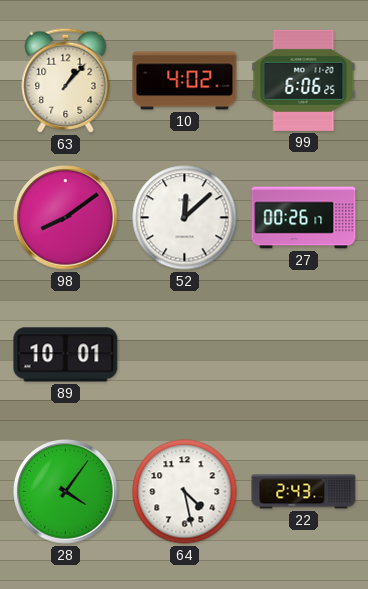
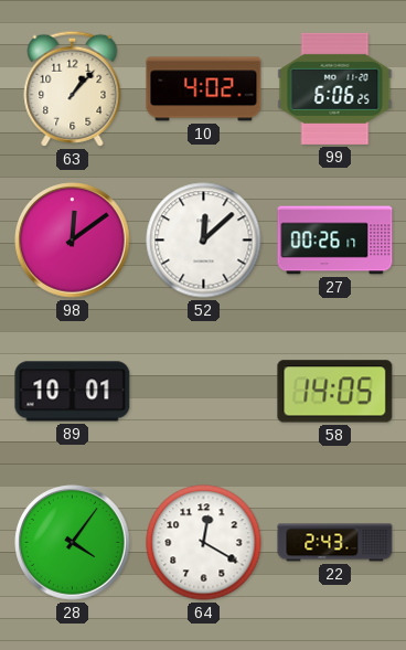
98: 8:09 -> 12:09 (73, 241)
58: none -> 14:05 (335, 392)
64: 4:28 -> 12:20 (204, 543)
